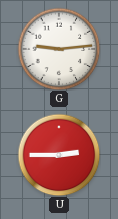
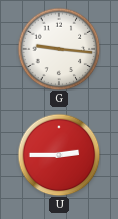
G: 9:14 -> 9:16 (59, 49)
